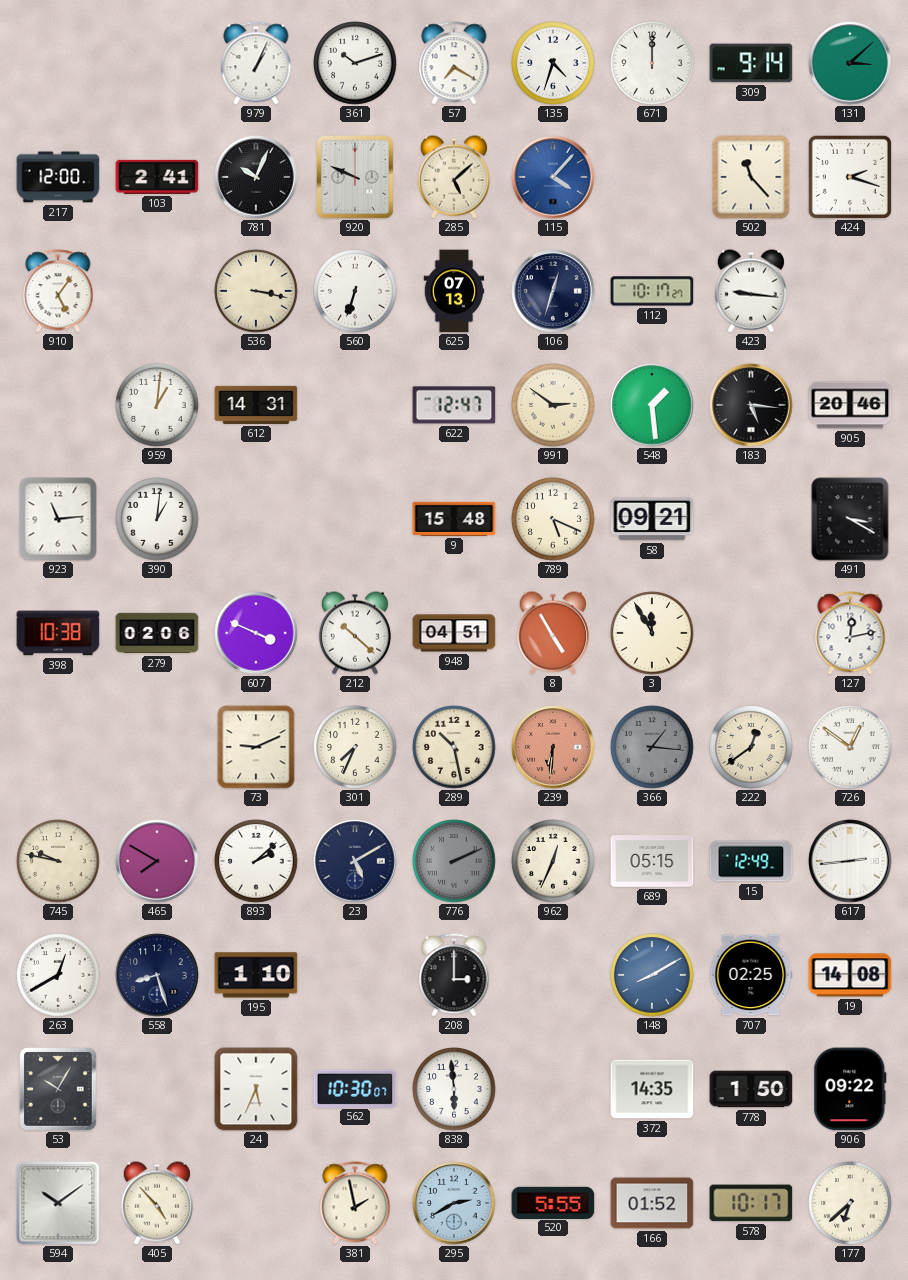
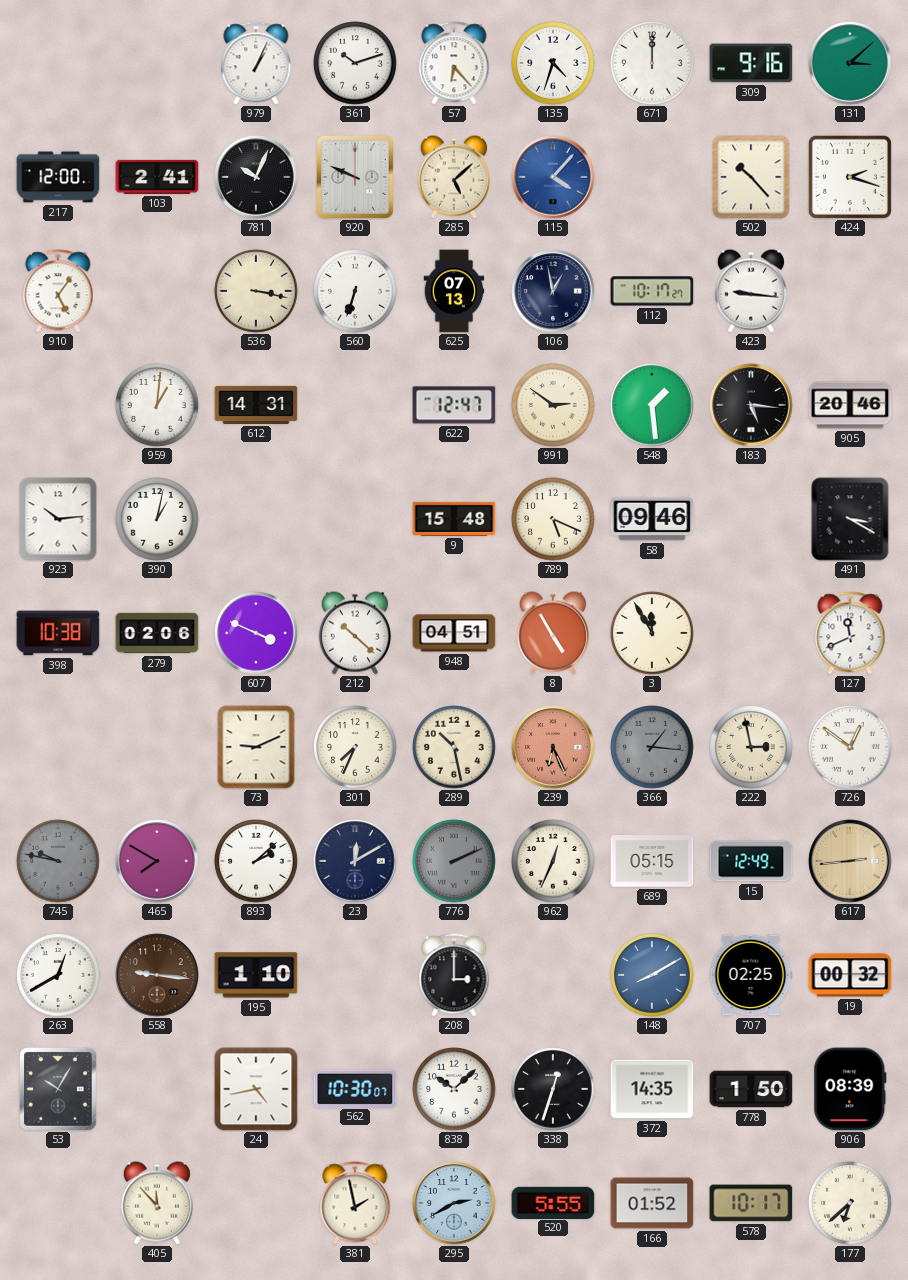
57: 7:20 -> 6:23 (454, 63)
309: 9:14 -> 9:16 (751, 63)
502: 11:23 -> 10:23 (751, 177)
106: 12:33 -> 12:58 (553, 291)
923: 11:14 -> 10:14 (58, 519)
390: 1:01 -> 1:02 (157, 519)
58: 09:21 -> 09:46 (652, 519)
127: 12:13 -> 11:41 (850, 633)
239: 6:31 -> 6:26 (553, 747)
222: 12:39 -> 2:58 (751, 747)
745 dial: cream -> grey (58, 861)
23: 5:10 -> 12:10 (355, 861)
617 dial: white -> champagne (850, 861)
558: 8:27 -> 9:16 (157, 975)
558 dial: navy -> brown (157, 975)
19: 14:08 -> 00:32 (850, 975)
24: 5:34 -> 4:43 (256, 1089)
838: 5:59 -> 10:08 (454, 1089)
338: none -> 12:33 (553, 1089)
906: 09:22 -> 08:39 (850, 1089)
594: 10:09 -> none (58, 1203)
405: 4:53 -> 11:53 (157, 1203)
